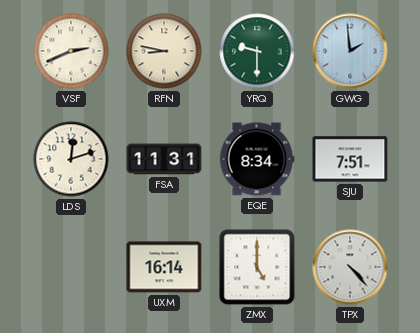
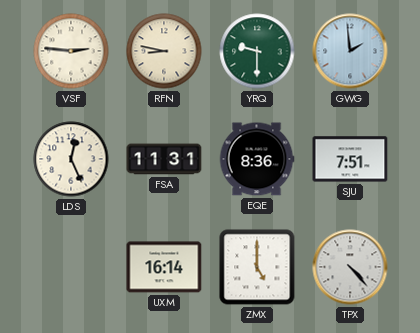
VSF: 2:41 -> 2:46 (71, 51)
LDS: 12:12 -> 12:26 (71, 159)
EQE: 8:34 -> 8:36 (257, 159)
